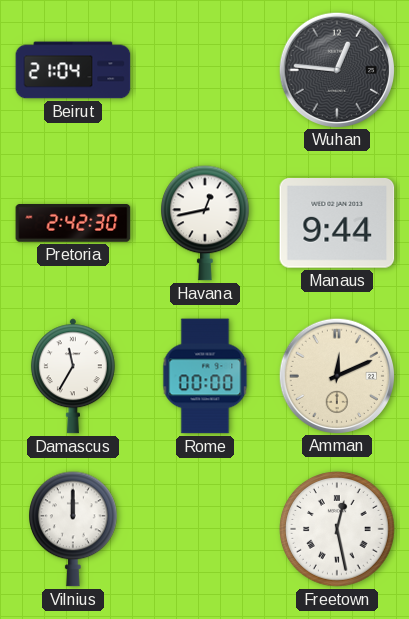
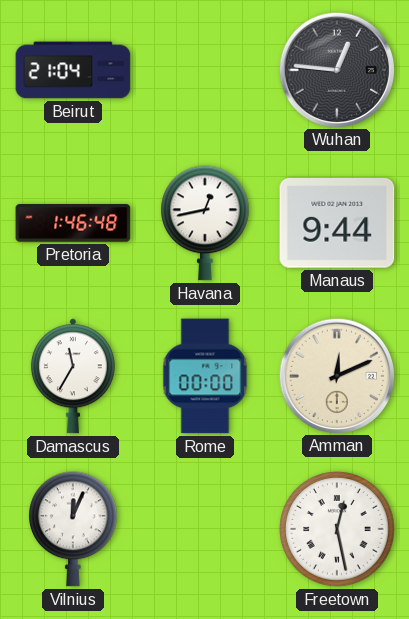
Pretoria: 2:42 -> 1:46 (73, 224)
Vilnius: 12:00 -> 12:04 (74, 529)
